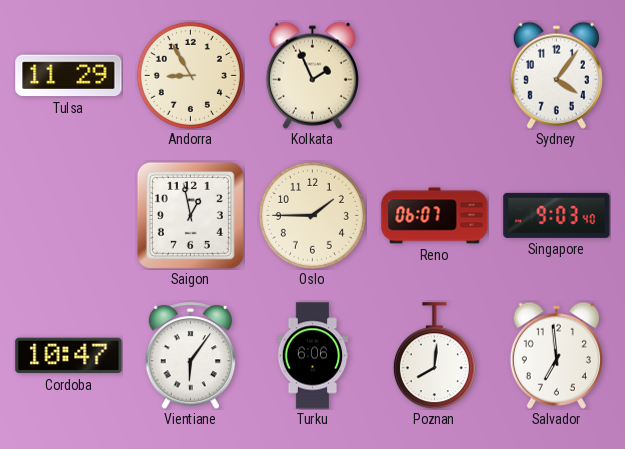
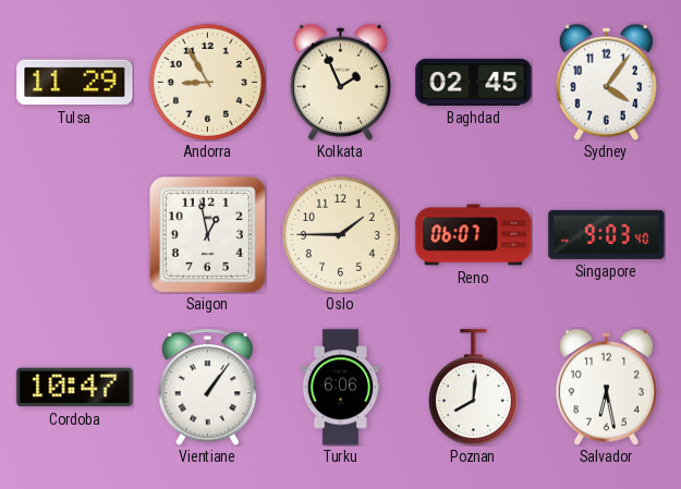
Baghdad: none -> 02:45 (474, 82)
Vientiane: 6:06 -> 1:06 (207, 388)
Salvador: 6:59 -> 6:28 (606, 387)
